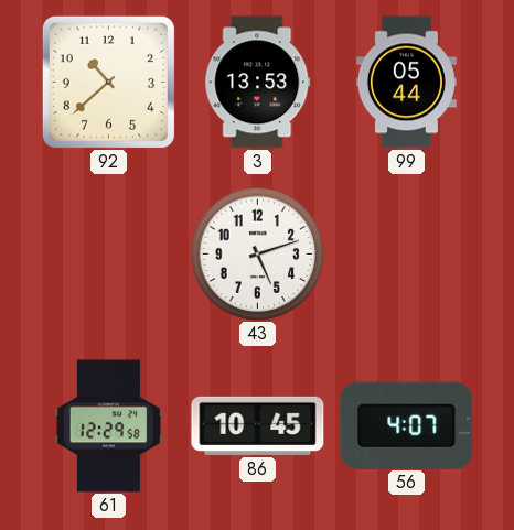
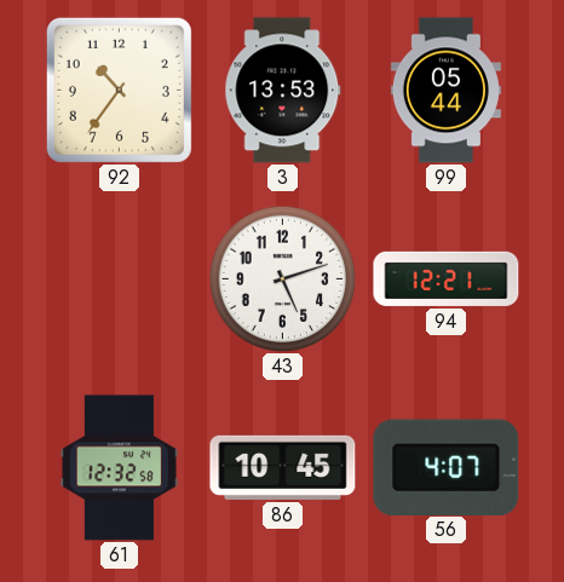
92: 10:38 -> 10:36 (119, 90)
94: none -> 12:21 (447, 278)
61: 12:29 -> 12:32 (119, 468)
